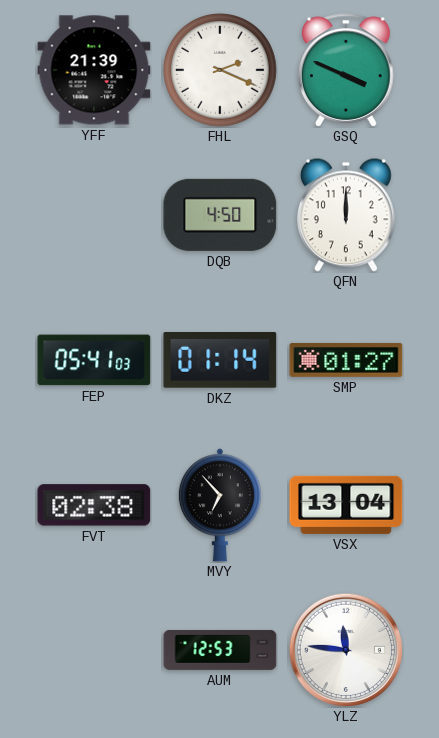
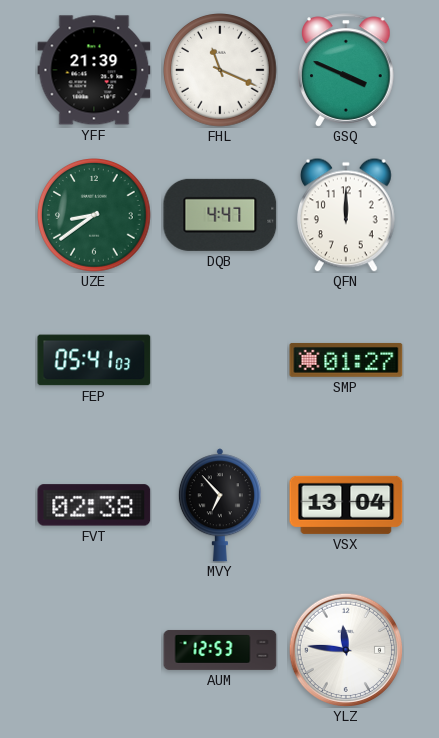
FHL: 2:19 -> 11:19 (221, 71)
UZE: none -> 8:39 (95, 216)
DQB: 4:50 -> 4:47 (220, 215)
DKZ: 01:14 -> none (220, 361)
